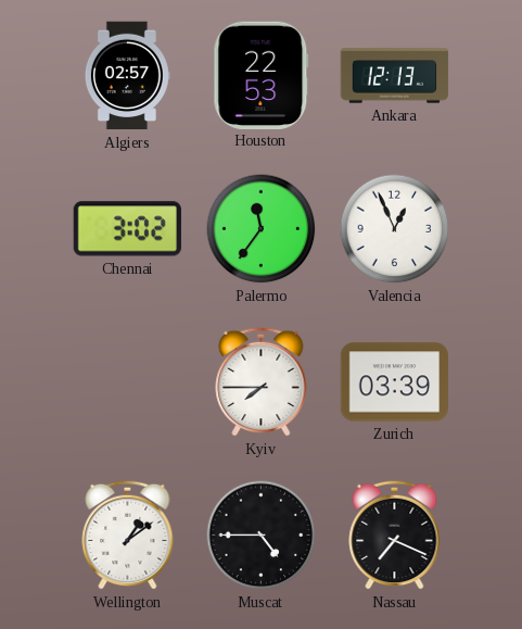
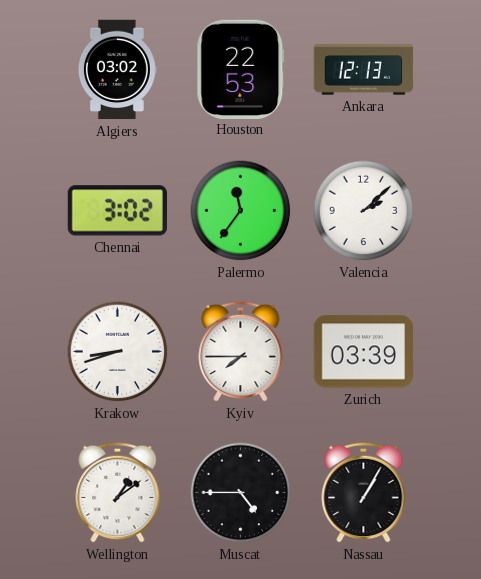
Algiers: 02:57 -> 03:02 (117, 70)
Valencia: 12:56 -> 2:08 (364, 211)
Krakow: none -> 8:42 (118, 352)
Nassau: 7:19 -> 1:05 (364, 492)
